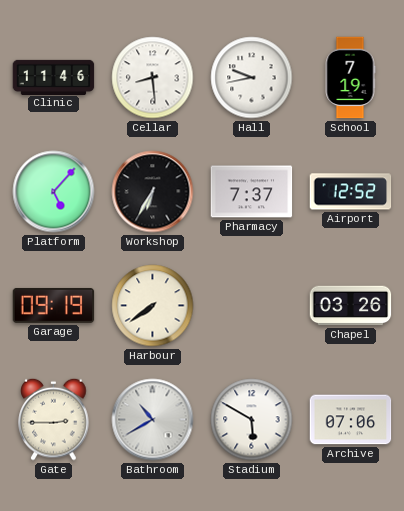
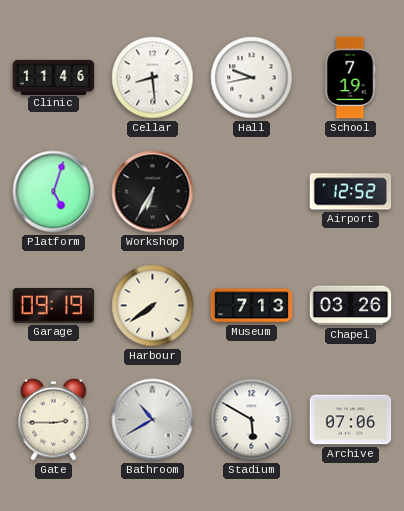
Platform: 5:07 -> 5:03 (54, 192)
Pharmacy: 7:37 -> none (252, 192)
Museum: none -> 7:13 (252, 306)
